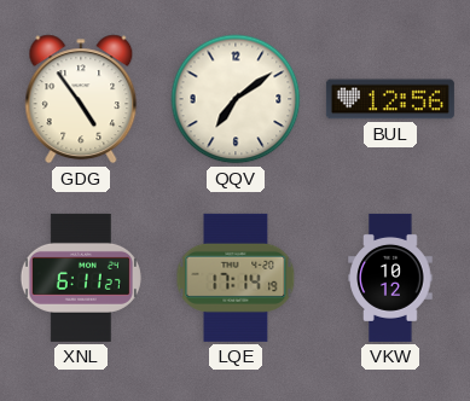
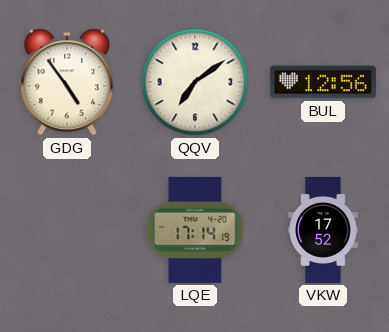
XNL: 6:11 -> none (81, 278)
VKW: 10:12 -> 17:52 (323, 230)
